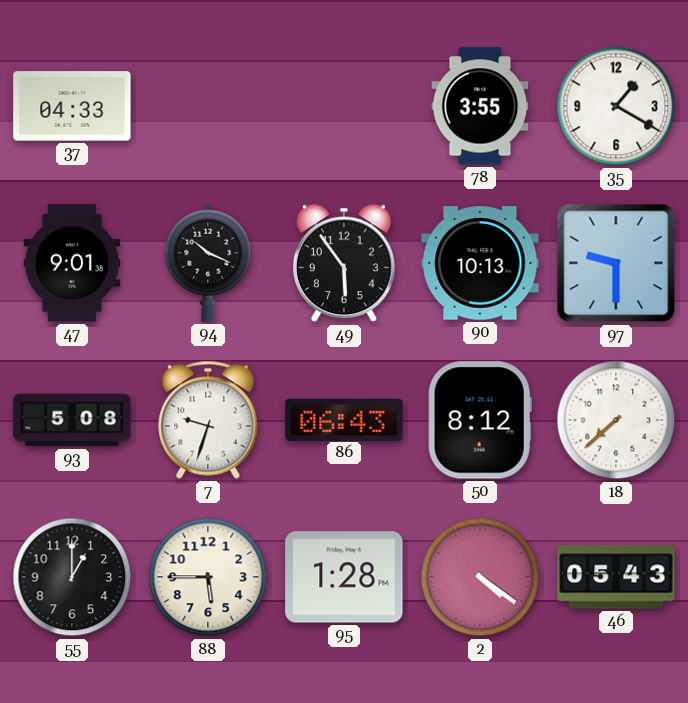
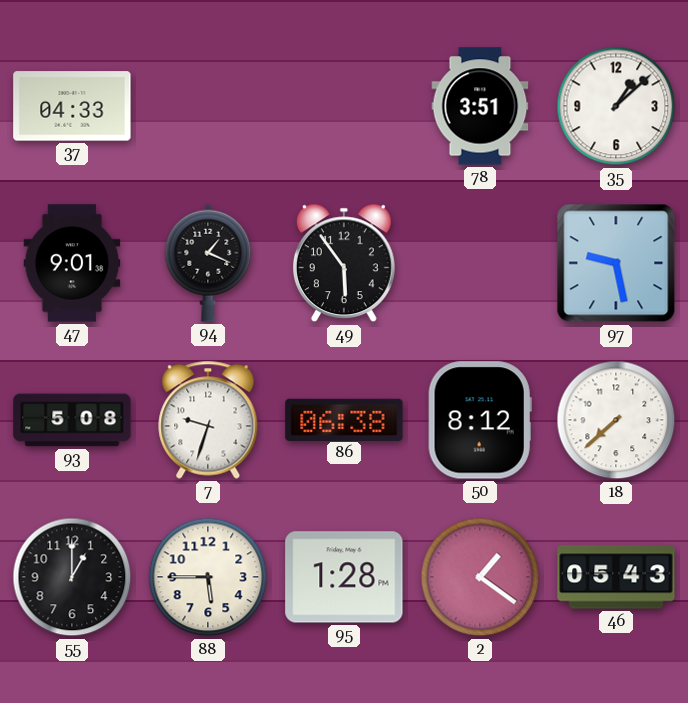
78: 3:55 -> 3:51 (480, 106)
35: 1:20 -> 1:08 (616, 106)
94: 10:19 -> 1:19 (208, 263)
90: 10:13 -> none (480, 263)
97: 9:30 -> 9:28 (616, 263)
86: 06:43 -> 06:38 (344, 419)
2: 4:21 -> 1:21 (480, 577)
